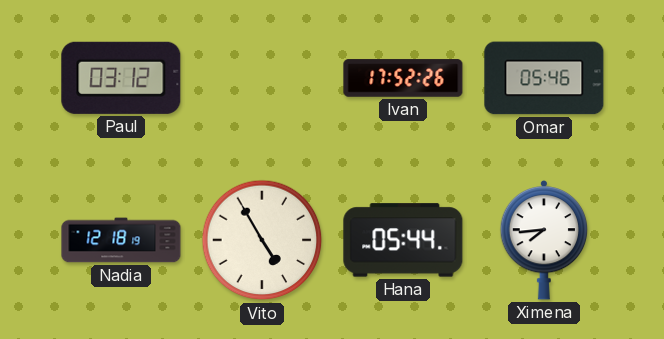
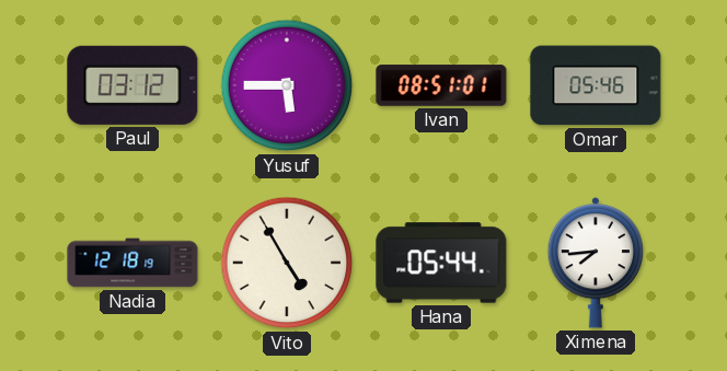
Yusuf: none -> 5:45 (287, 85)
Ivan: 17:52 -> 08:51 (441, 85)
